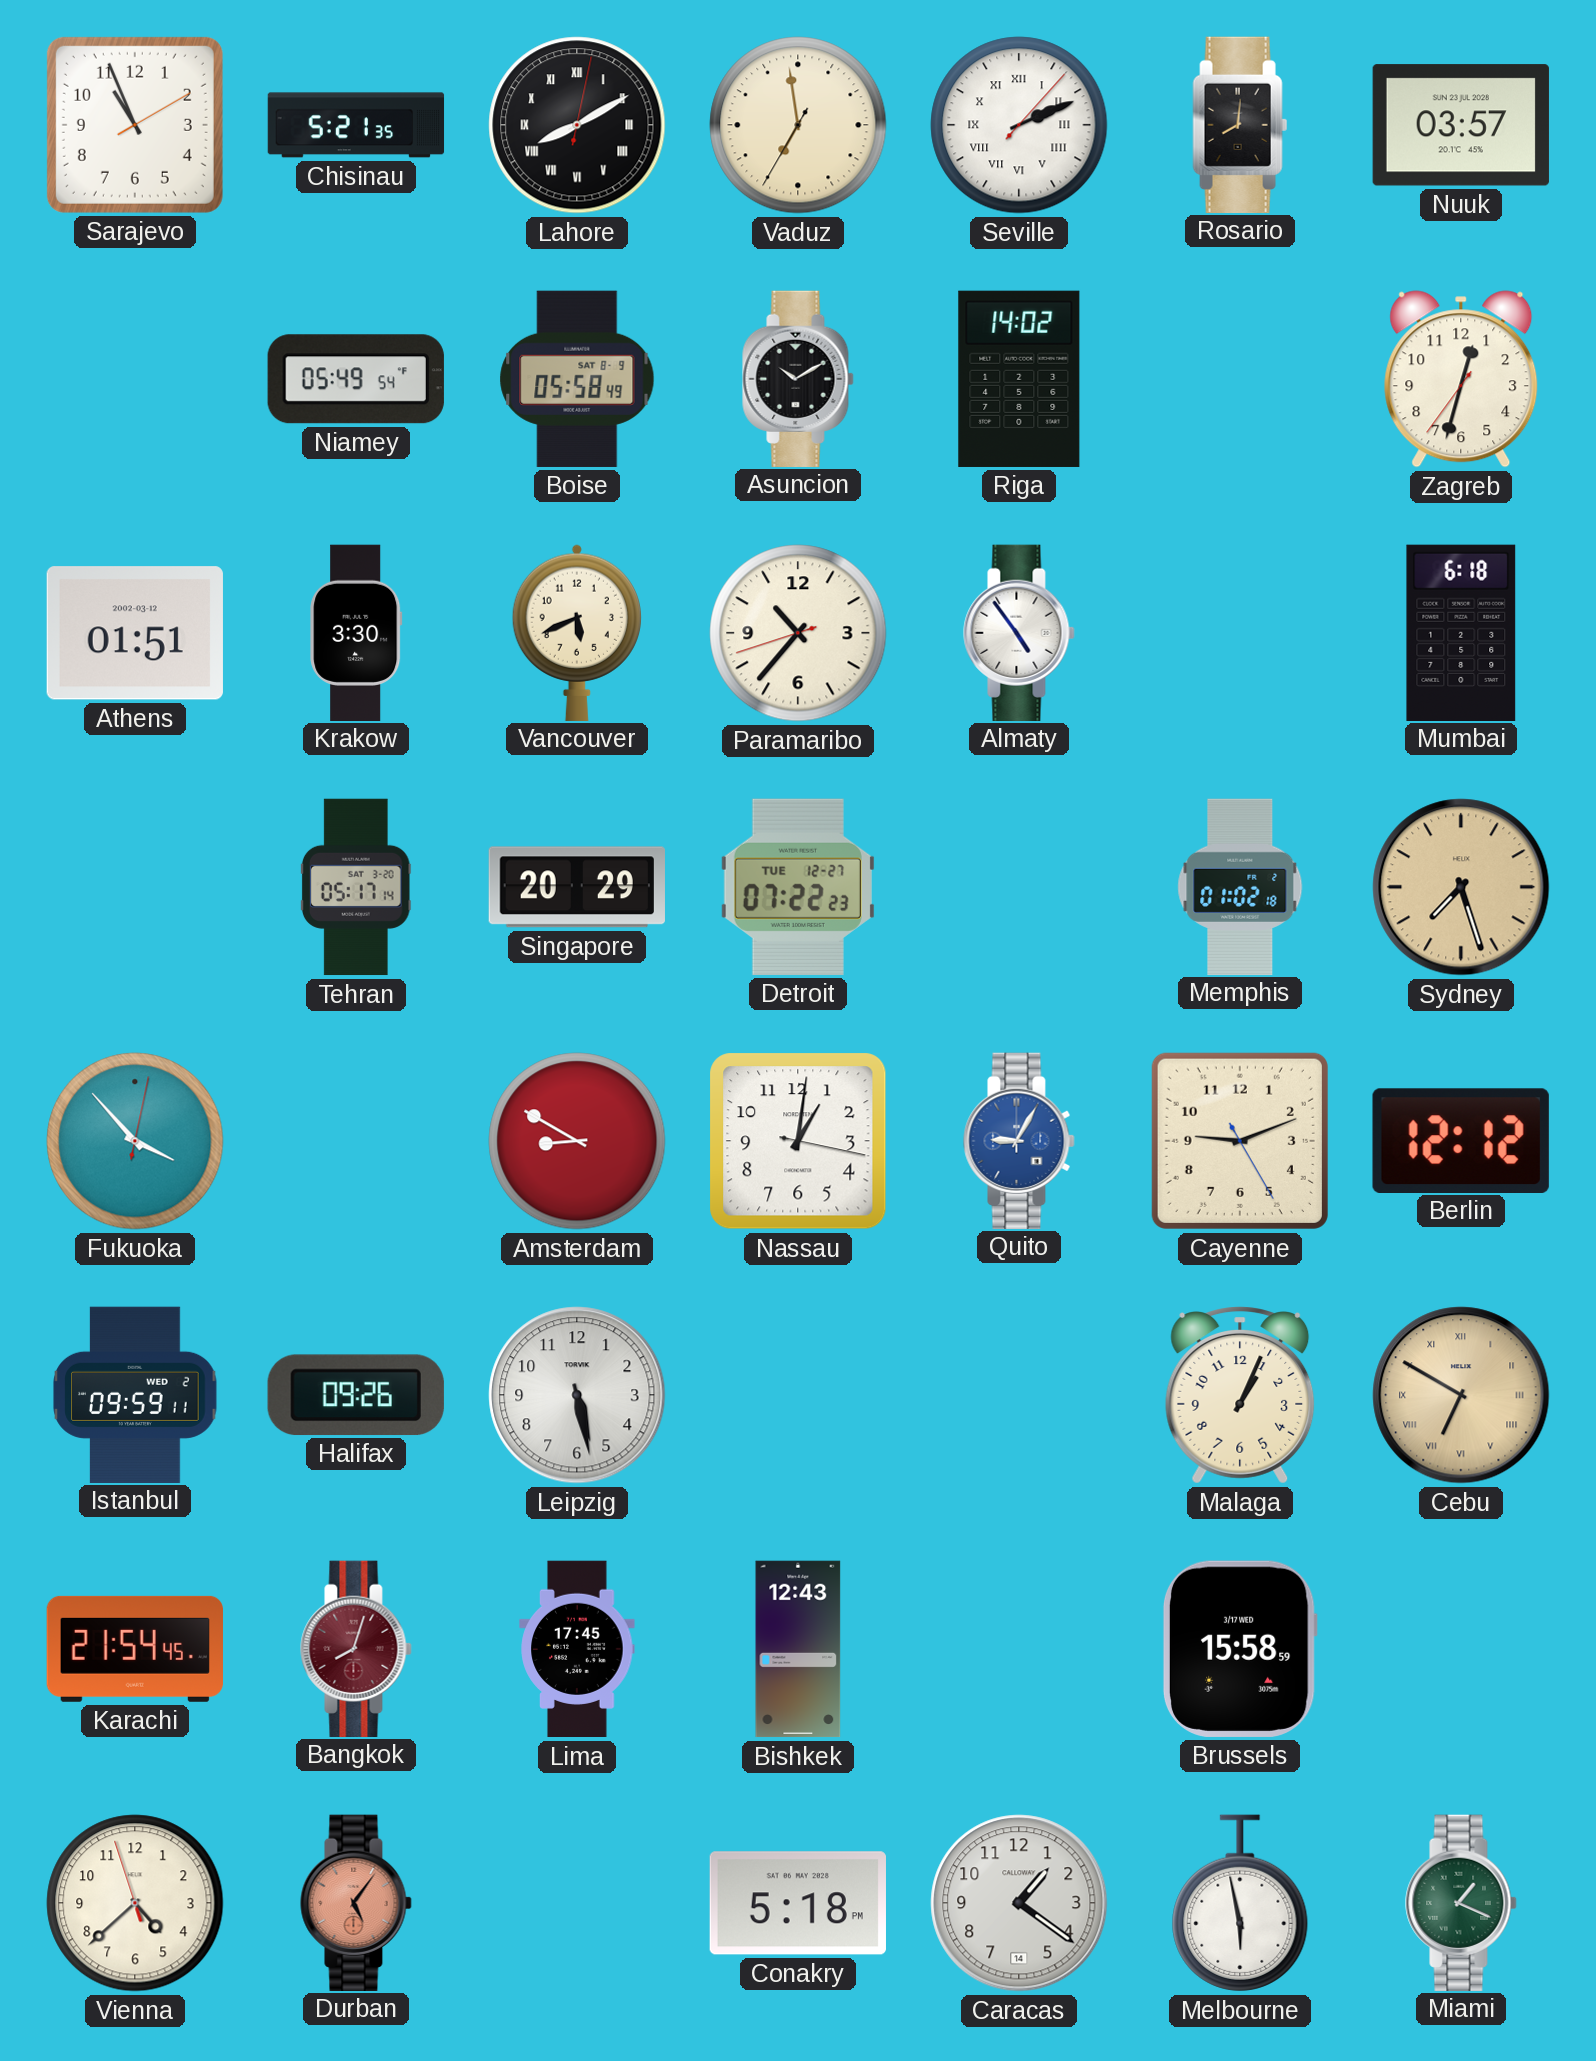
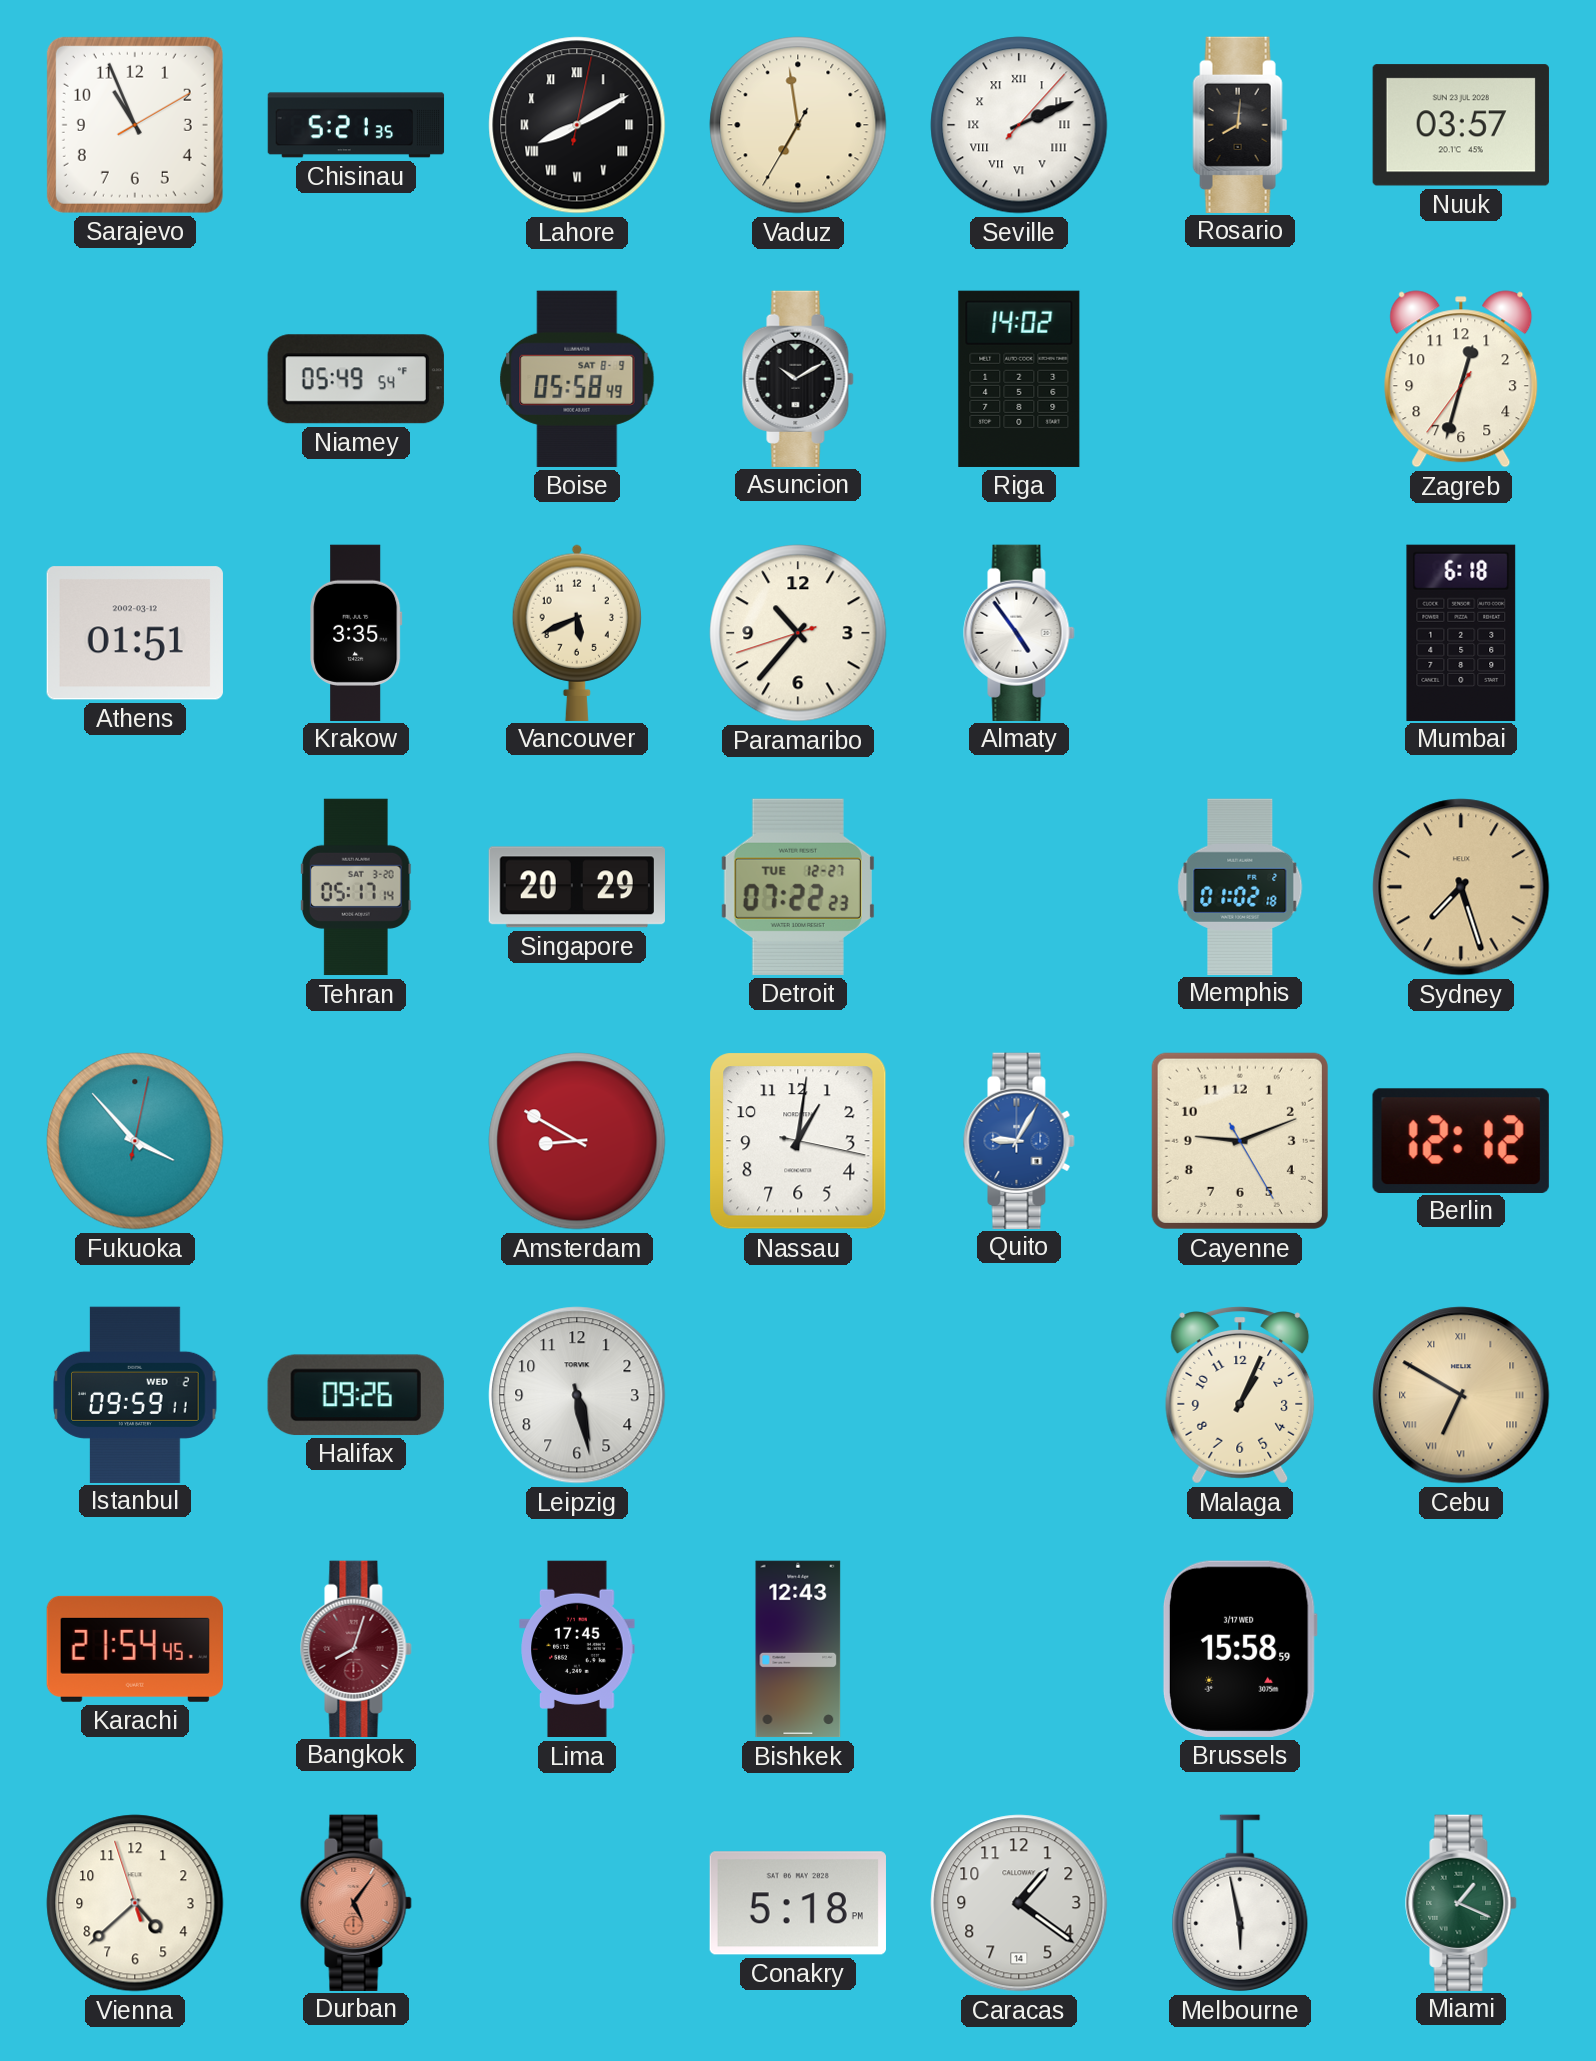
Krakow: 3:30 -> 3:35 (356, 632)
